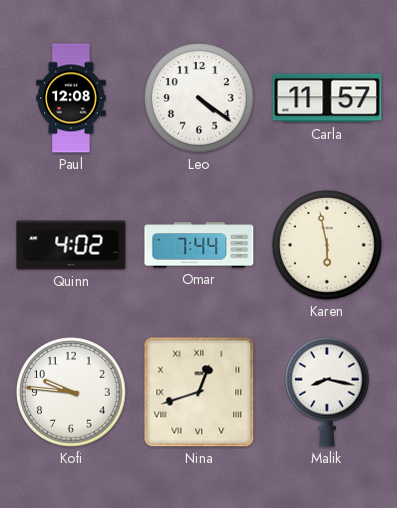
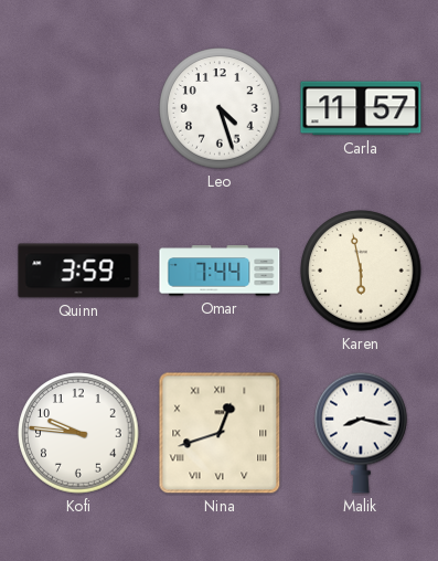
Paul: 12:08 -> none (71, 98)
Leo: 4:21 -> 4:27 (220, 108)
Quinn: 4:02 -> 3:59 (78, 271)
